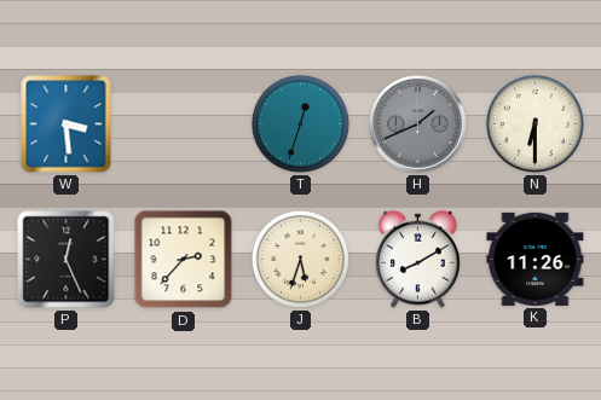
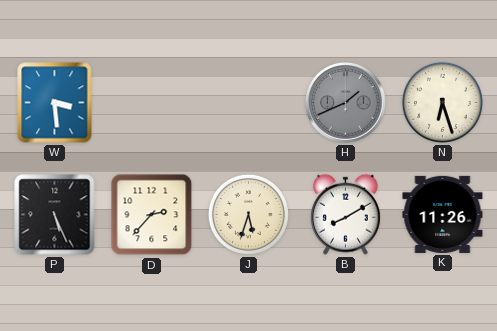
T: 12:33 -> none (300, 123)
N: 6:30 -> 6:27 (442, 102)
P: 12:26 -> 5:26 (55, 215)
